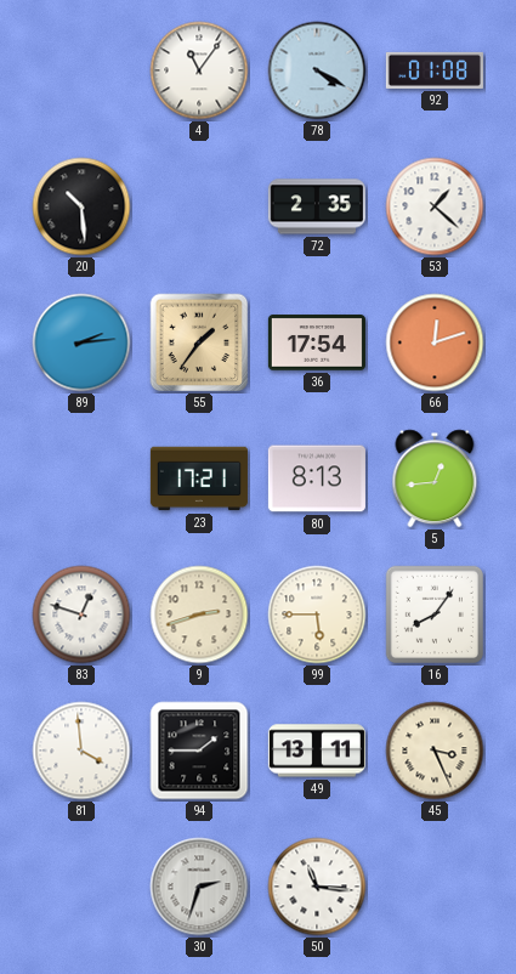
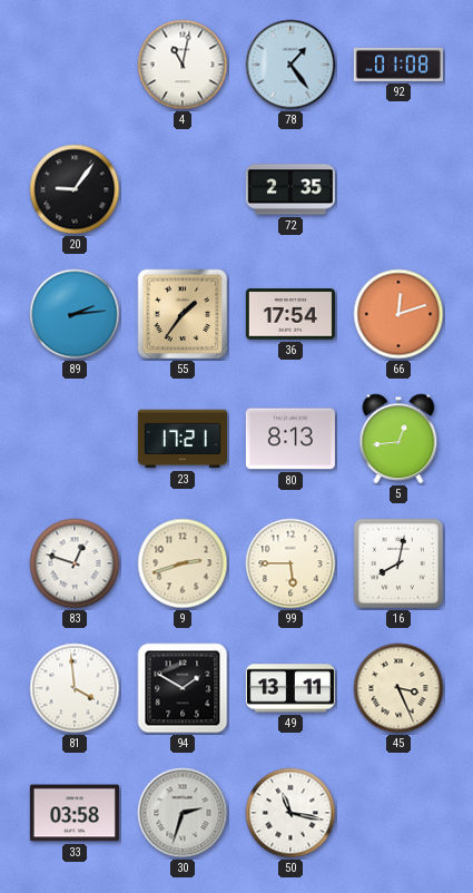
4: 11:06 -> 11:02 (183, 65)
78: 4:20 -> 1:24 (290, 65)
20: 10:29 -> 9:06 (75, 189)
53: 1:22 -> none (435, 206)
16: 8:06 -> 8:02 (398, 563)
94: 1:45 -> 1:50 (183, 688)
33: none -> 03:58 (75, 813)
50: 11:16 -> 11:17 (290, 813)
